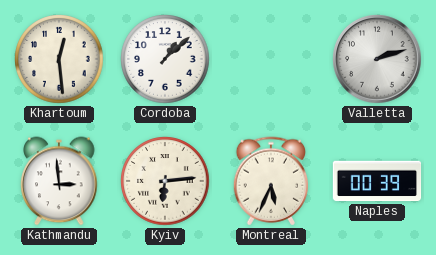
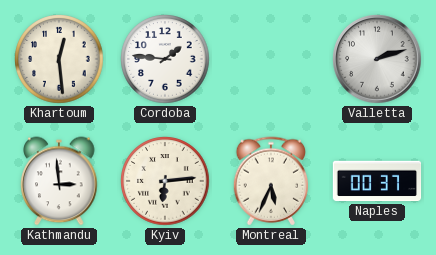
Cordoba: 1:08 -> 1:46 (165, 59)
Naples: 00:39 -> 00:37 (377, 181)
